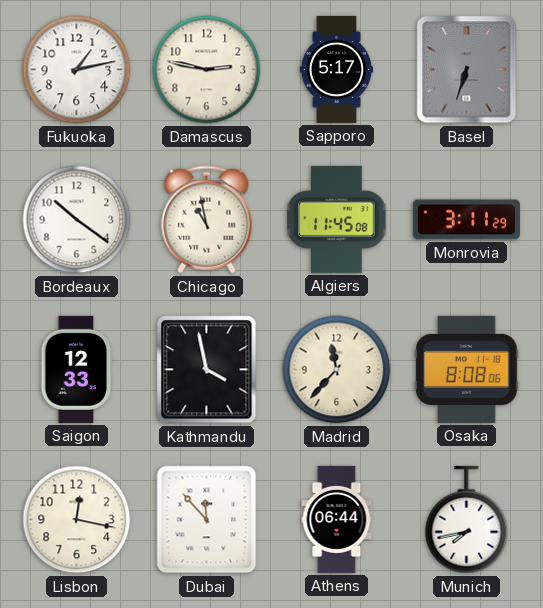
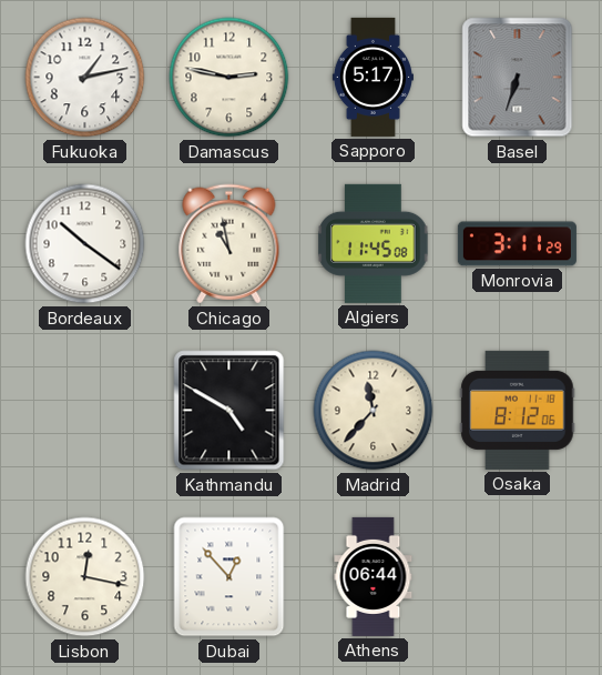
Saigon: 12:33 -> none (77, 369)
Kathmandu: 3:58 -> 4:50 (229, 411)
Osaka: 8:08 -> 8:12 (518, 410)
Dubai: 11:53 -> 12:53 (229, 577)
Munich: 7:43 -> none (467, 520)
